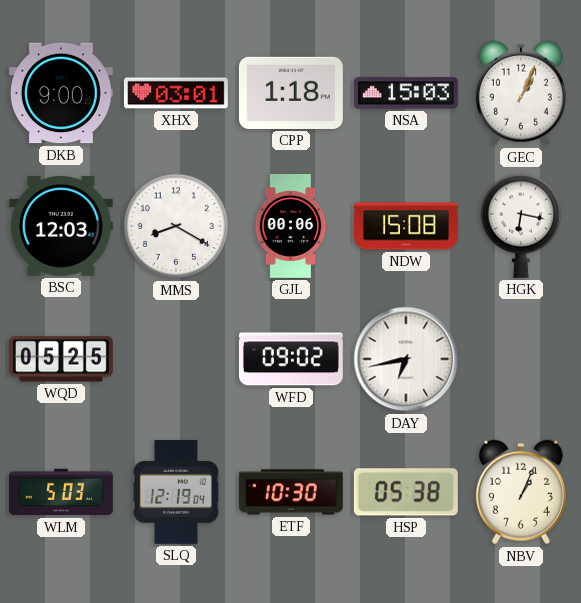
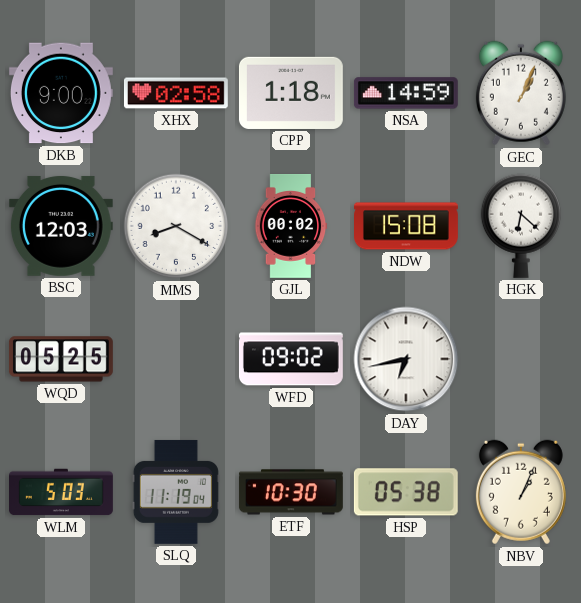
XHX: 03:01 -> 02:58 (176, 93)
NSA: 15:03 -> 14:59 (406, 93)
GJL: 00:06 -> 00:02 (291, 227)
HGK: 6:17 -> 6:22 (520, 226)
SLQ: 12:19 -> 11:19 (176, 492)
